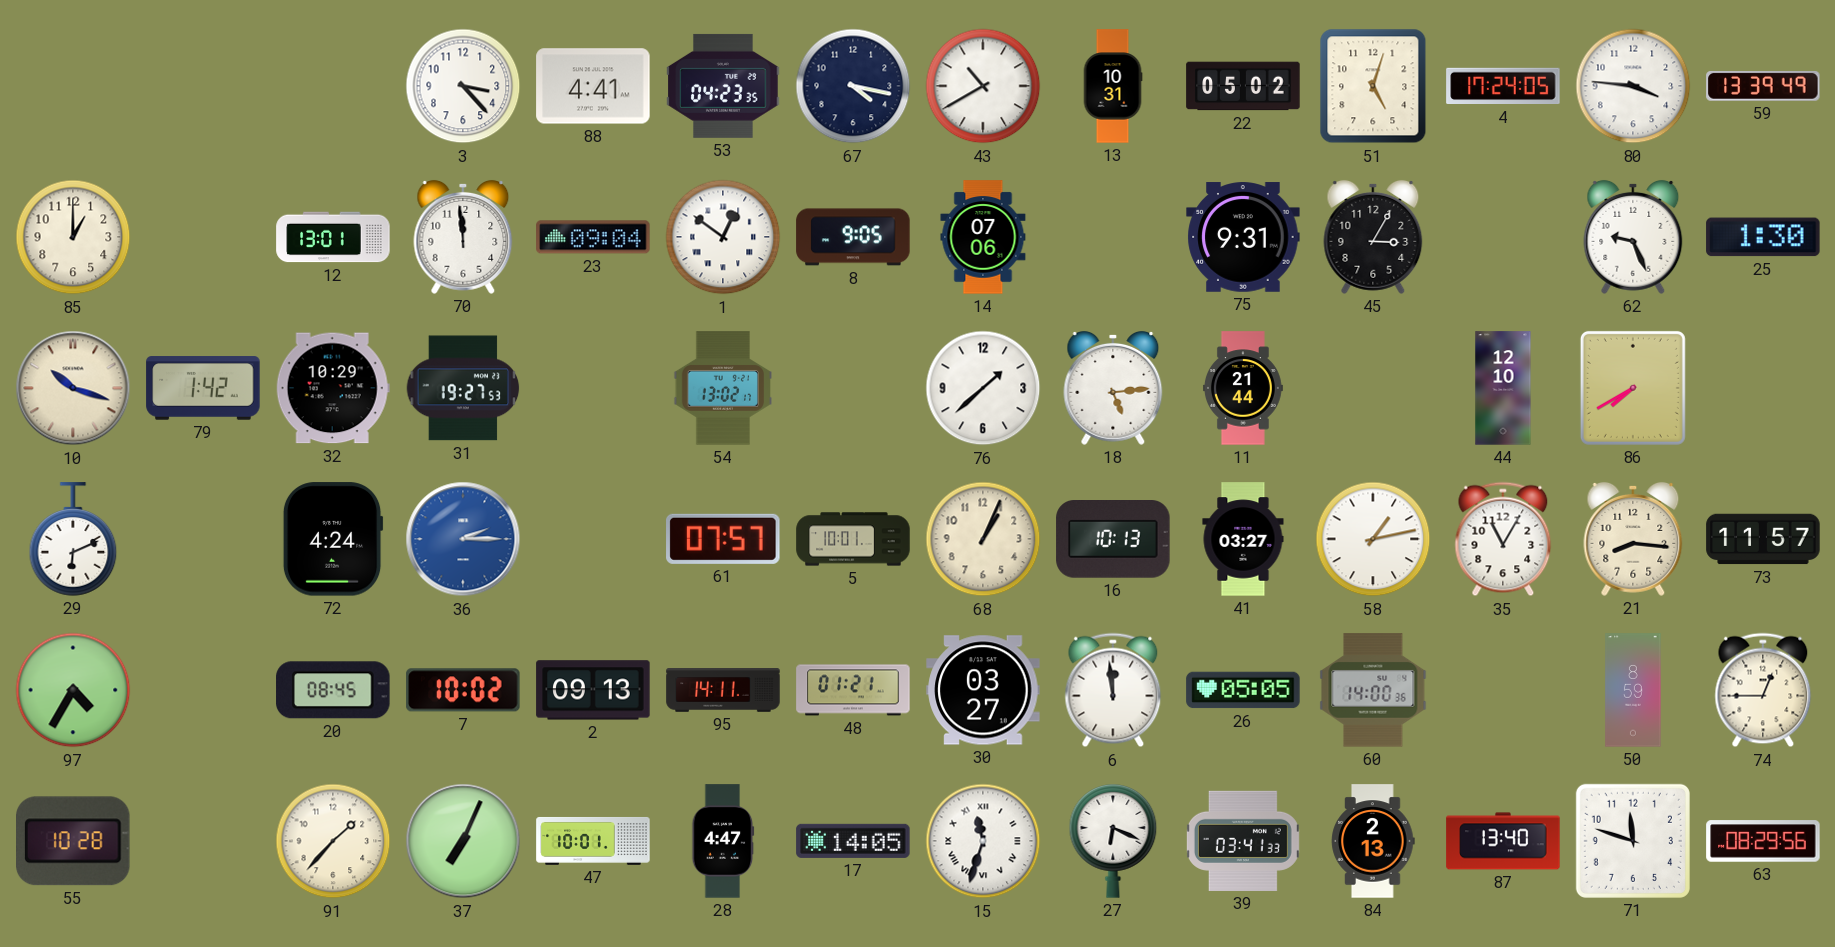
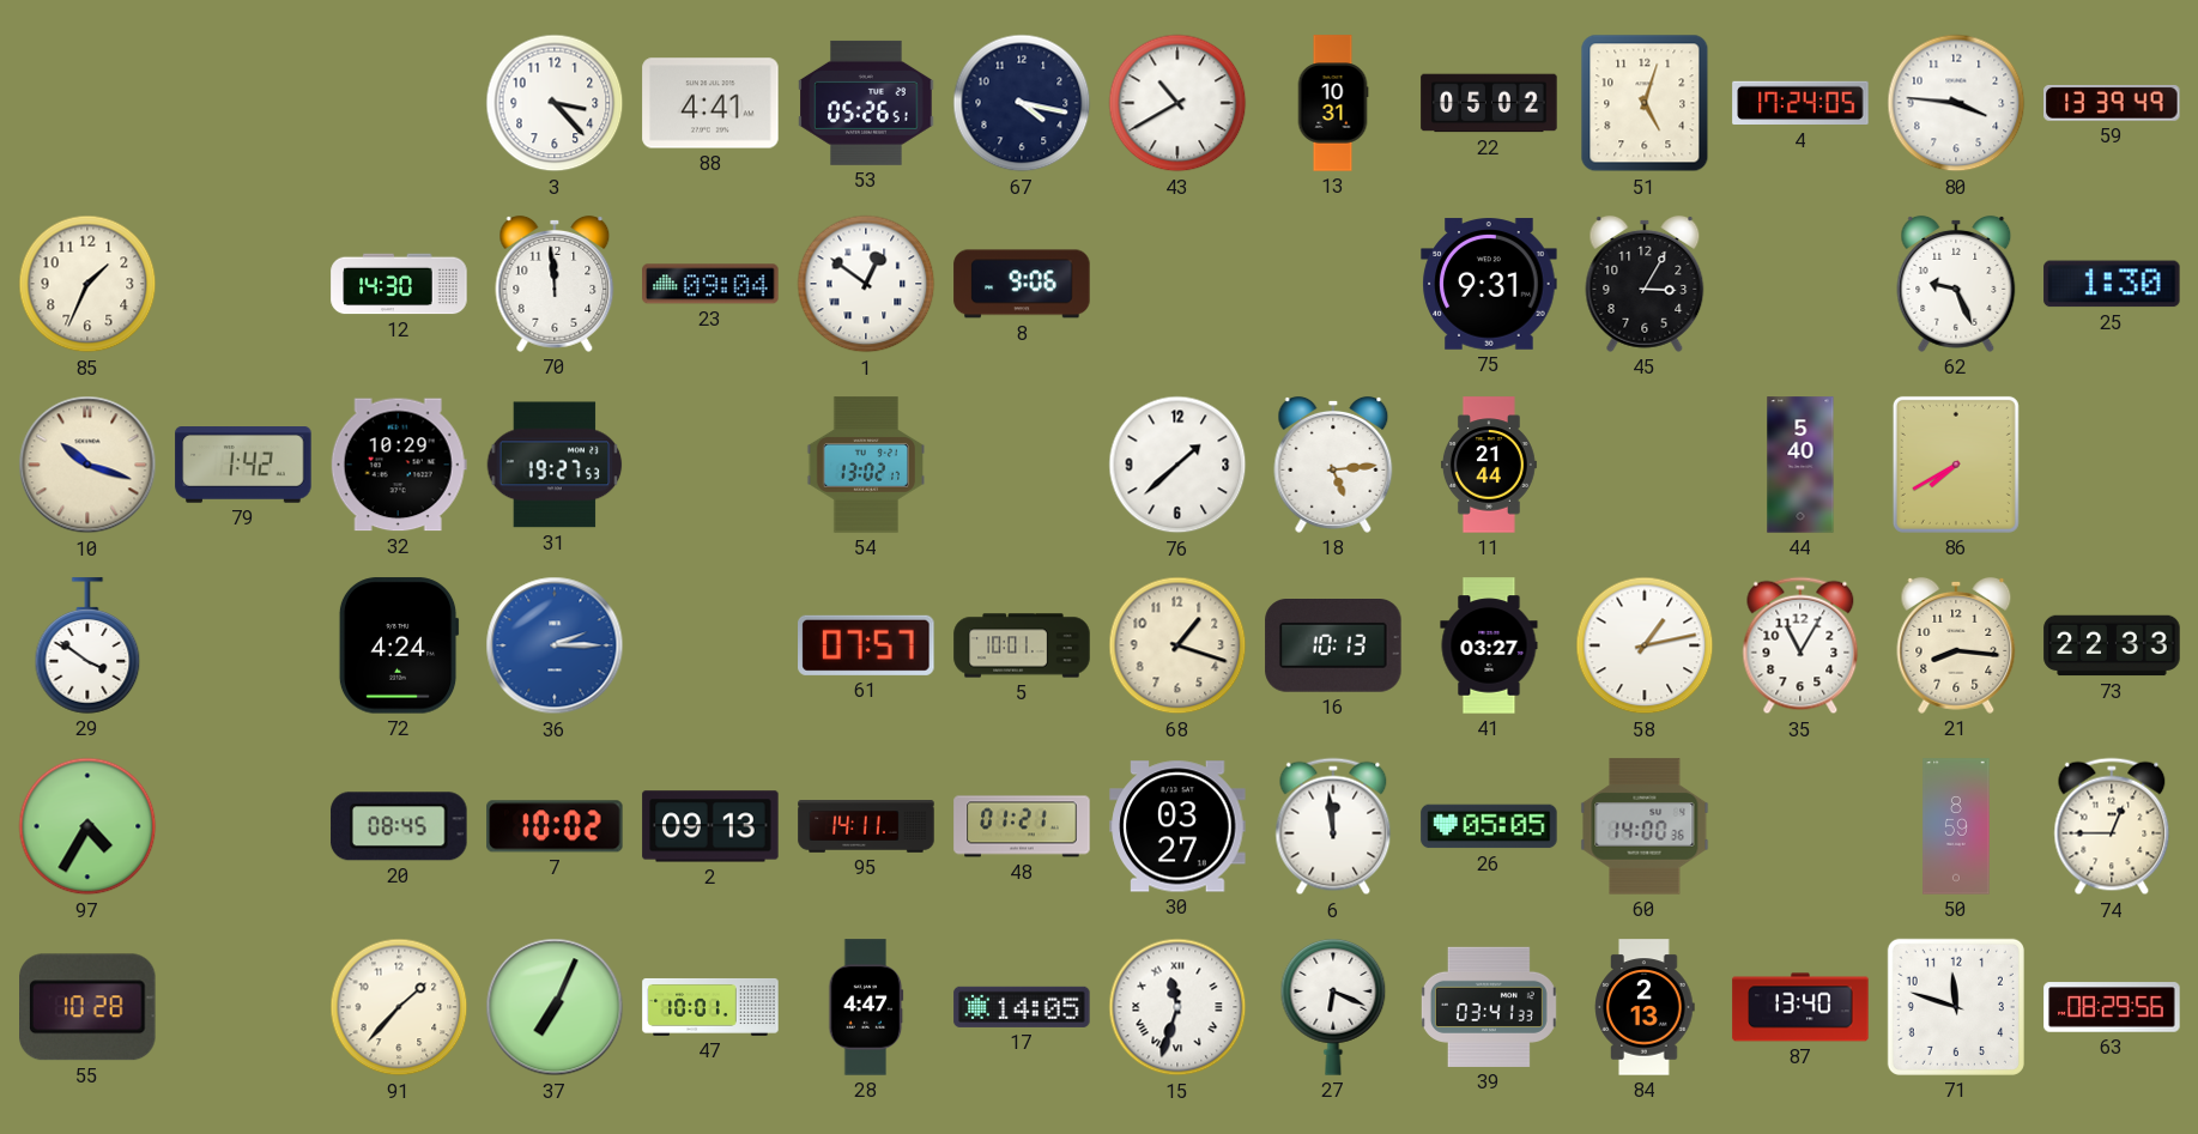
53: 04:23 -> 05:26 (866, 103)
85: 1:00 -> 1:34 (87, 284)
12: 13:01 -> 14:30 (399, 284)
8: 9:05 -> 9:06 (1022, 284)
14: 07:06 -> none (983, 237)
44: 12:10 -> 5:40 (1800, 465)
29: 6:11 -> 3:51 (87, 645)
68: 1:04 -> 1:18 (1177, 645)
73: 11:57 -> 22:33 (2112, 645)
